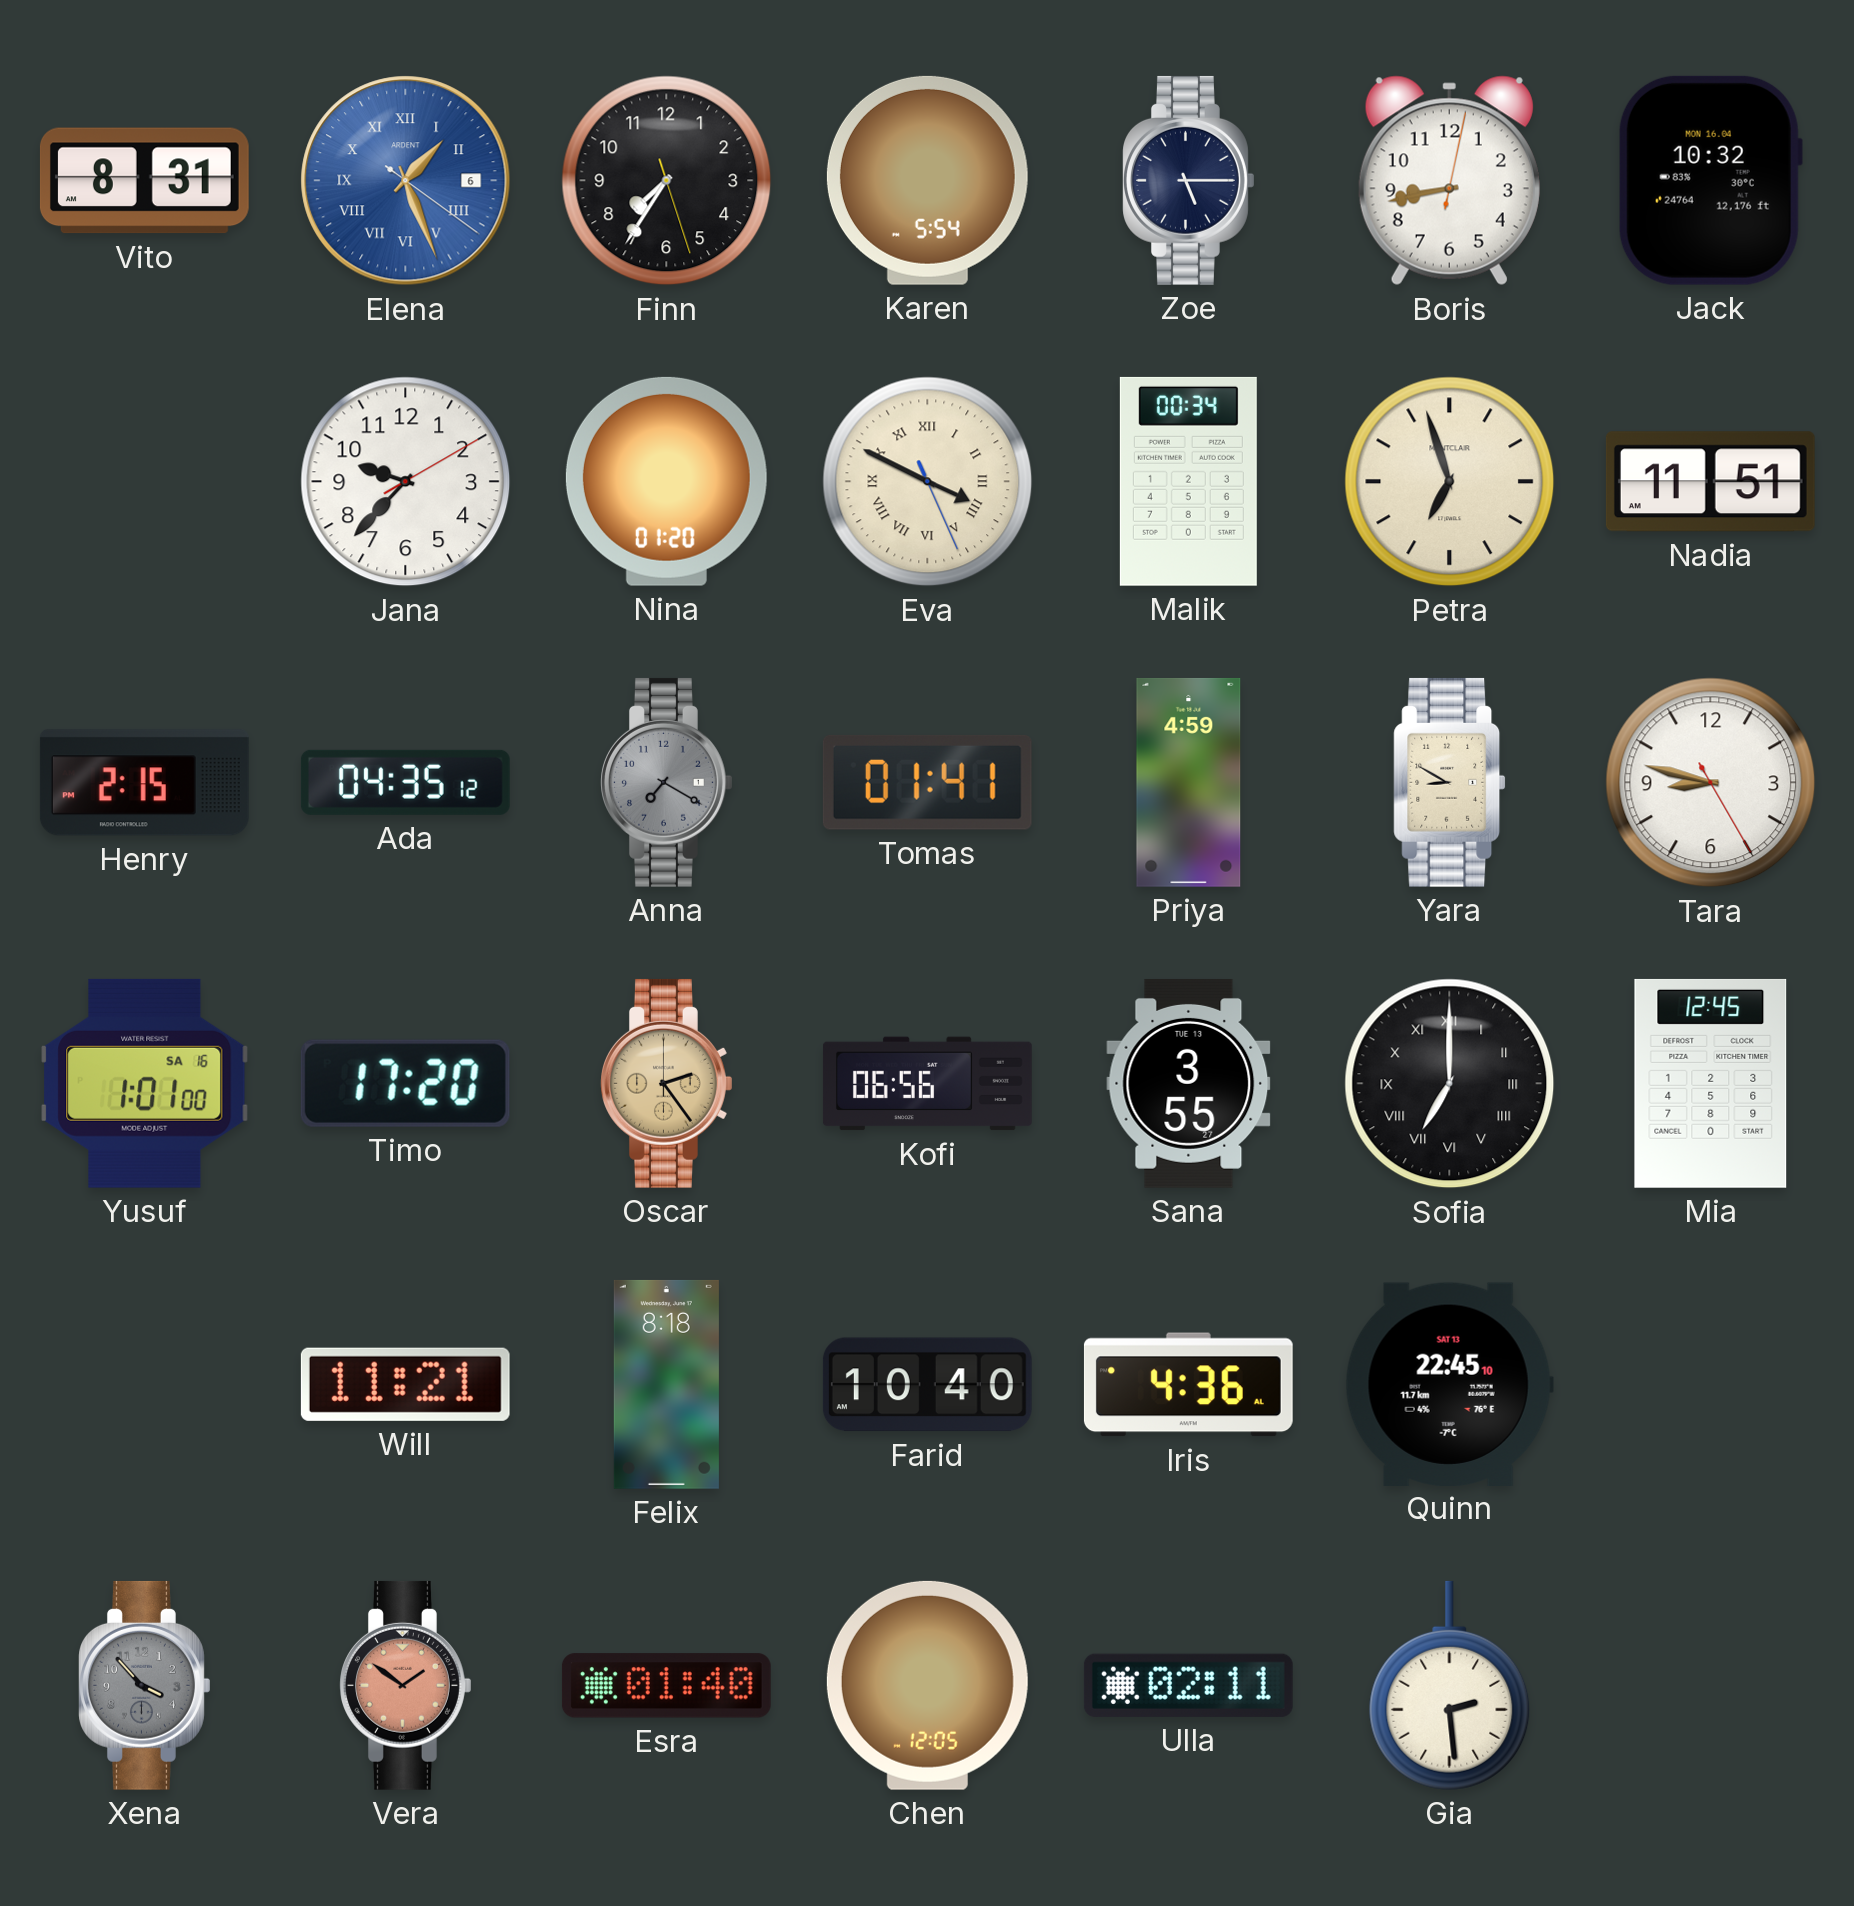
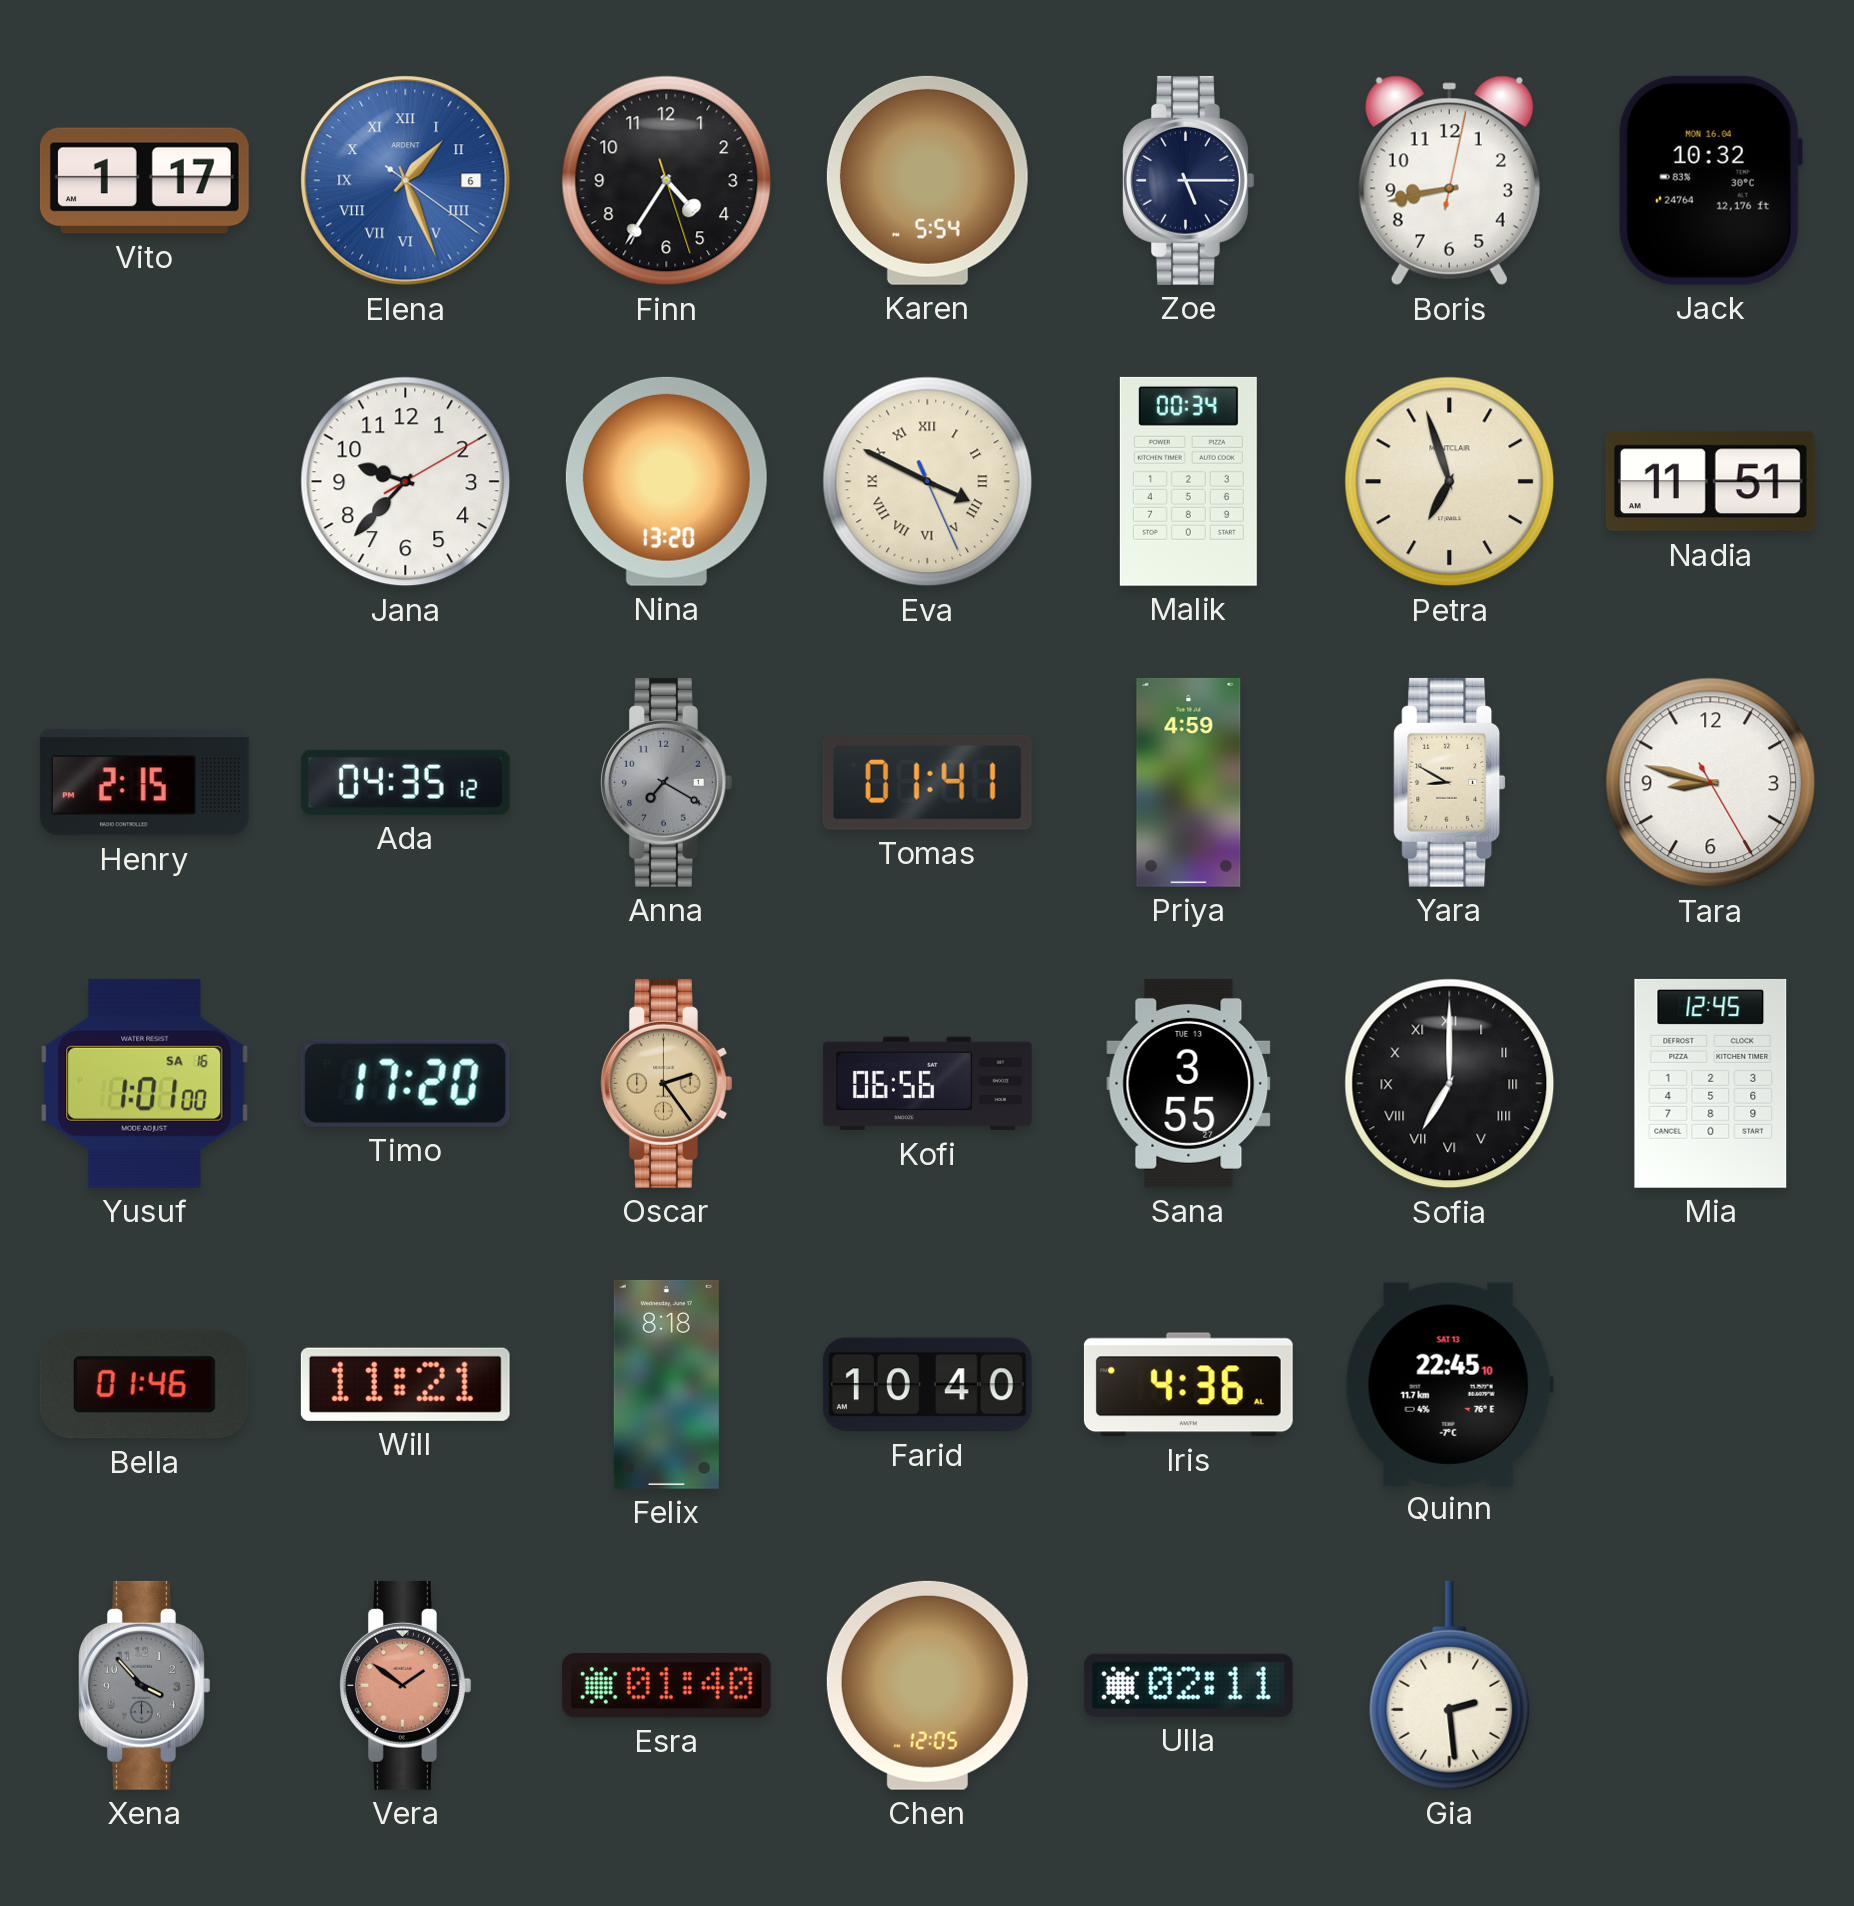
Vito: 8:31 -> 1:17 (144, 181)
Finn: 7:35 -> 4:35 (667, 181)
Nina: 01:20 -> 13:20 (666, 481)
Bella: none -> 01:46 (144, 1385)
